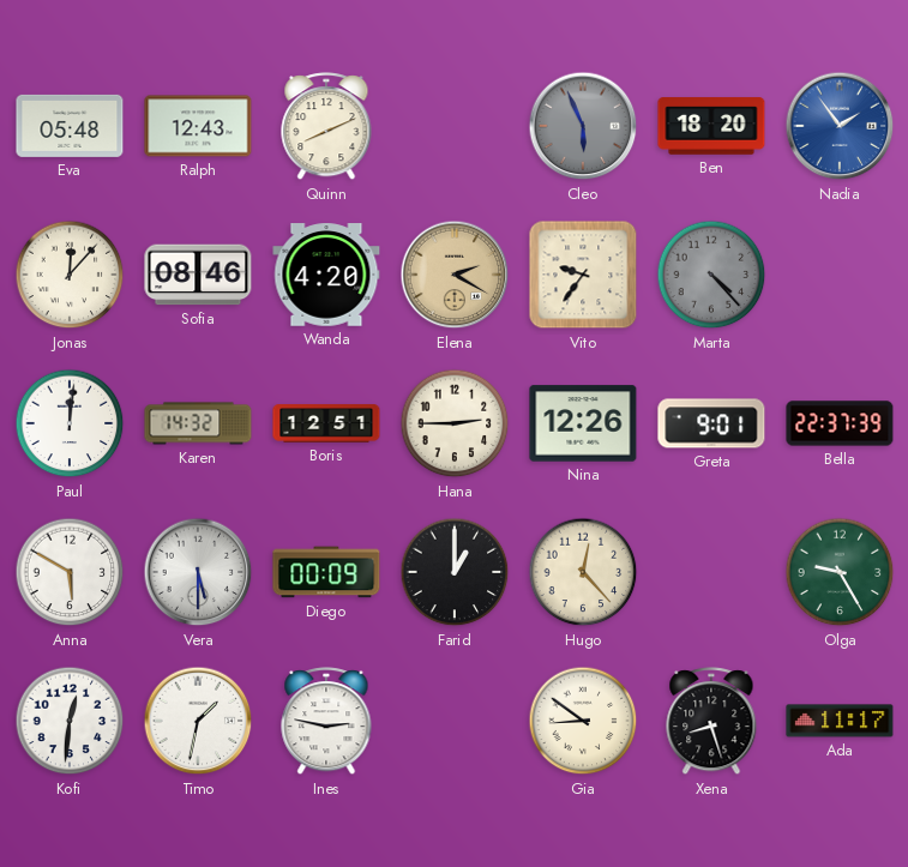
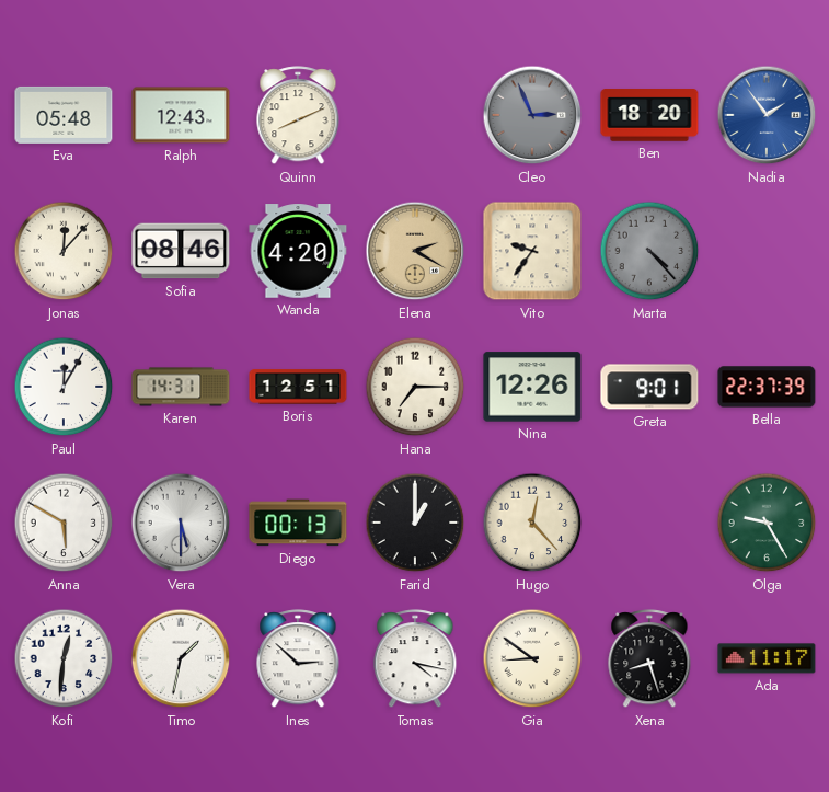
Cleo: 5:56 -> 2:56 (532, 115)
Paul: 12:01 -> 12:05 (64, 387)
Karen: 14:32 -> 14:31 (181, 387)
Hana: 2:45 -> 7:15 (415, 387)
Diego: 00:09 -> 00:13 (298, 523)
Ines: 2:47 -> 2:52 (298, 659)
Tomas: none -> 4:17 (415, 659)
